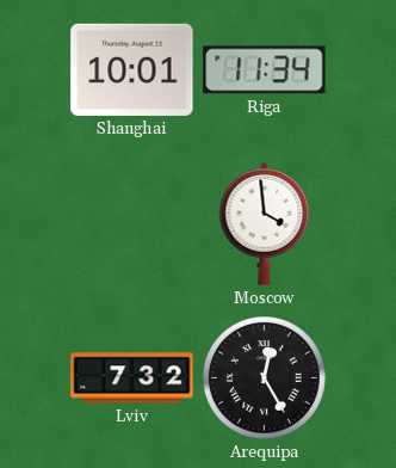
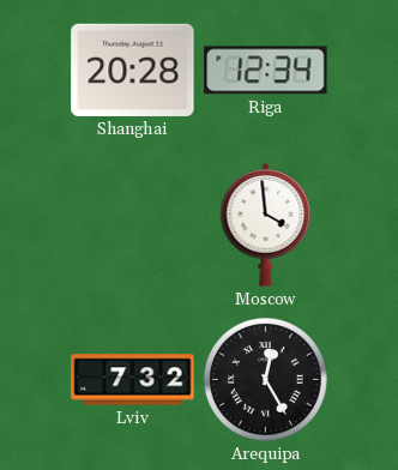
Shanghai: 10:01 -> 20:28 (133, 70)
Riga: 11:34 -> 12:34 (266, 71)
